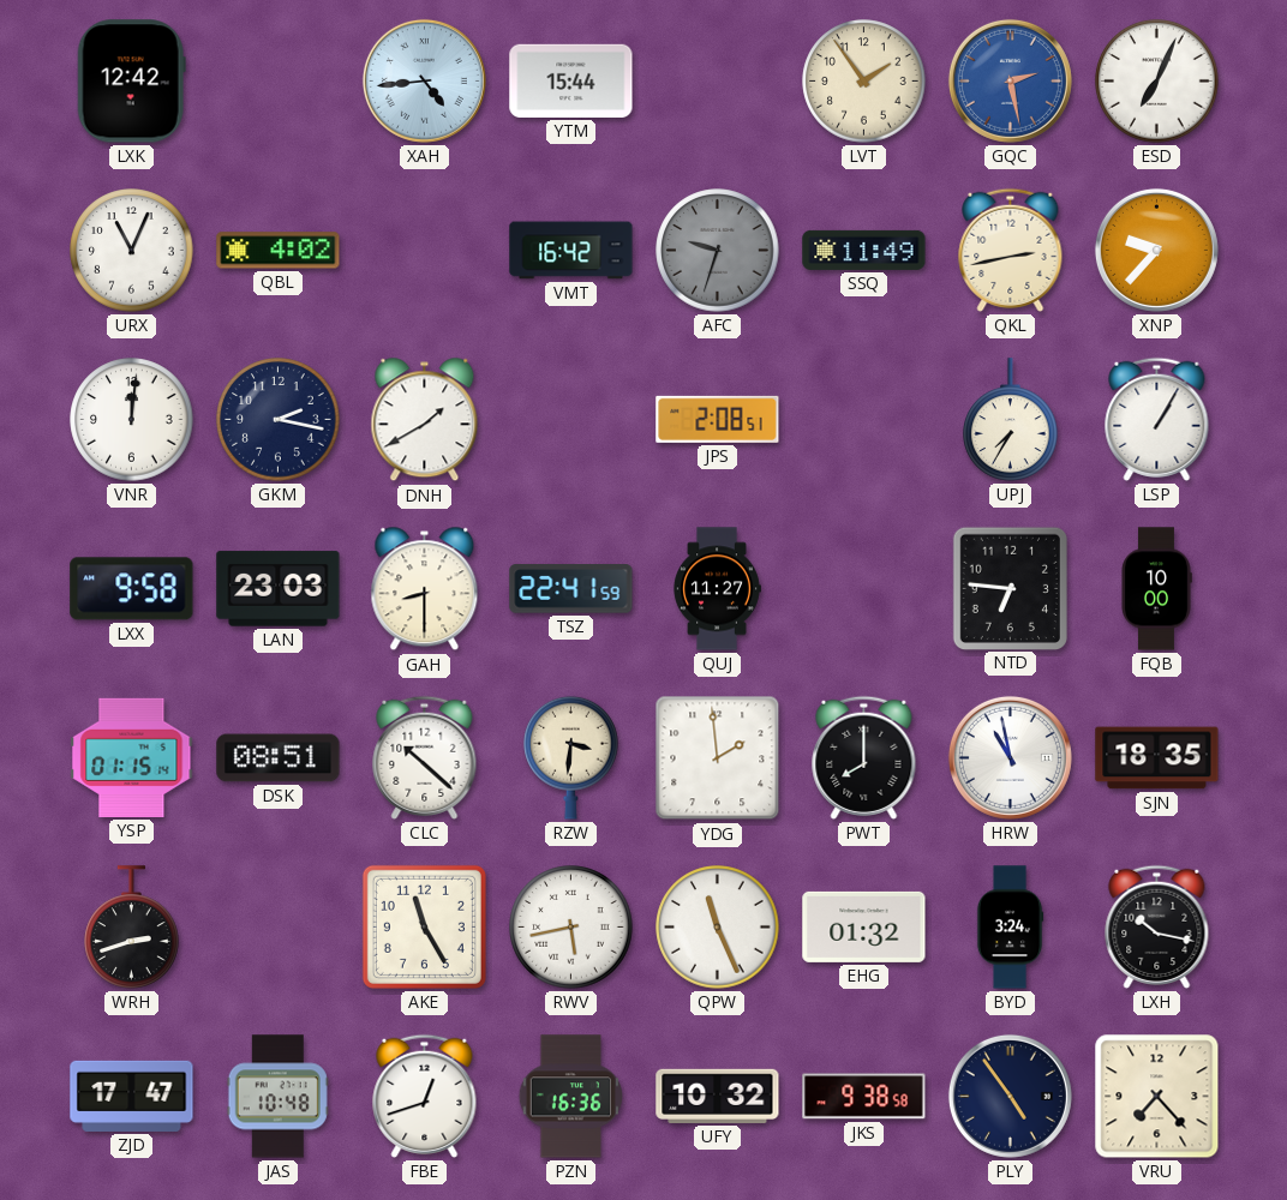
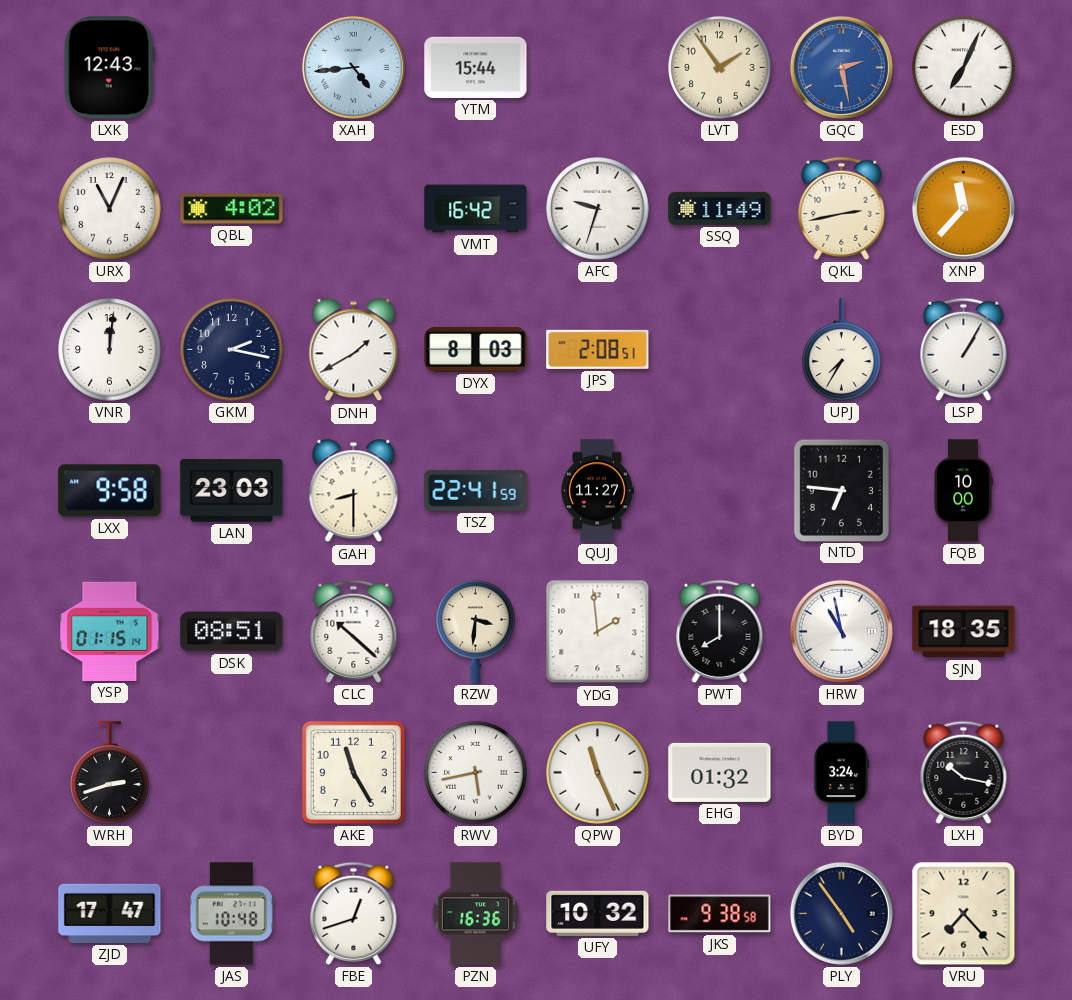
LXK: 12:42 -> 12:43 (109, 68)
AFC dial: grey -> white (598, 209)
XNP: 9:37 -> 11:37 (963, 208)
DYX: none -> 8:03 (476, 349)
